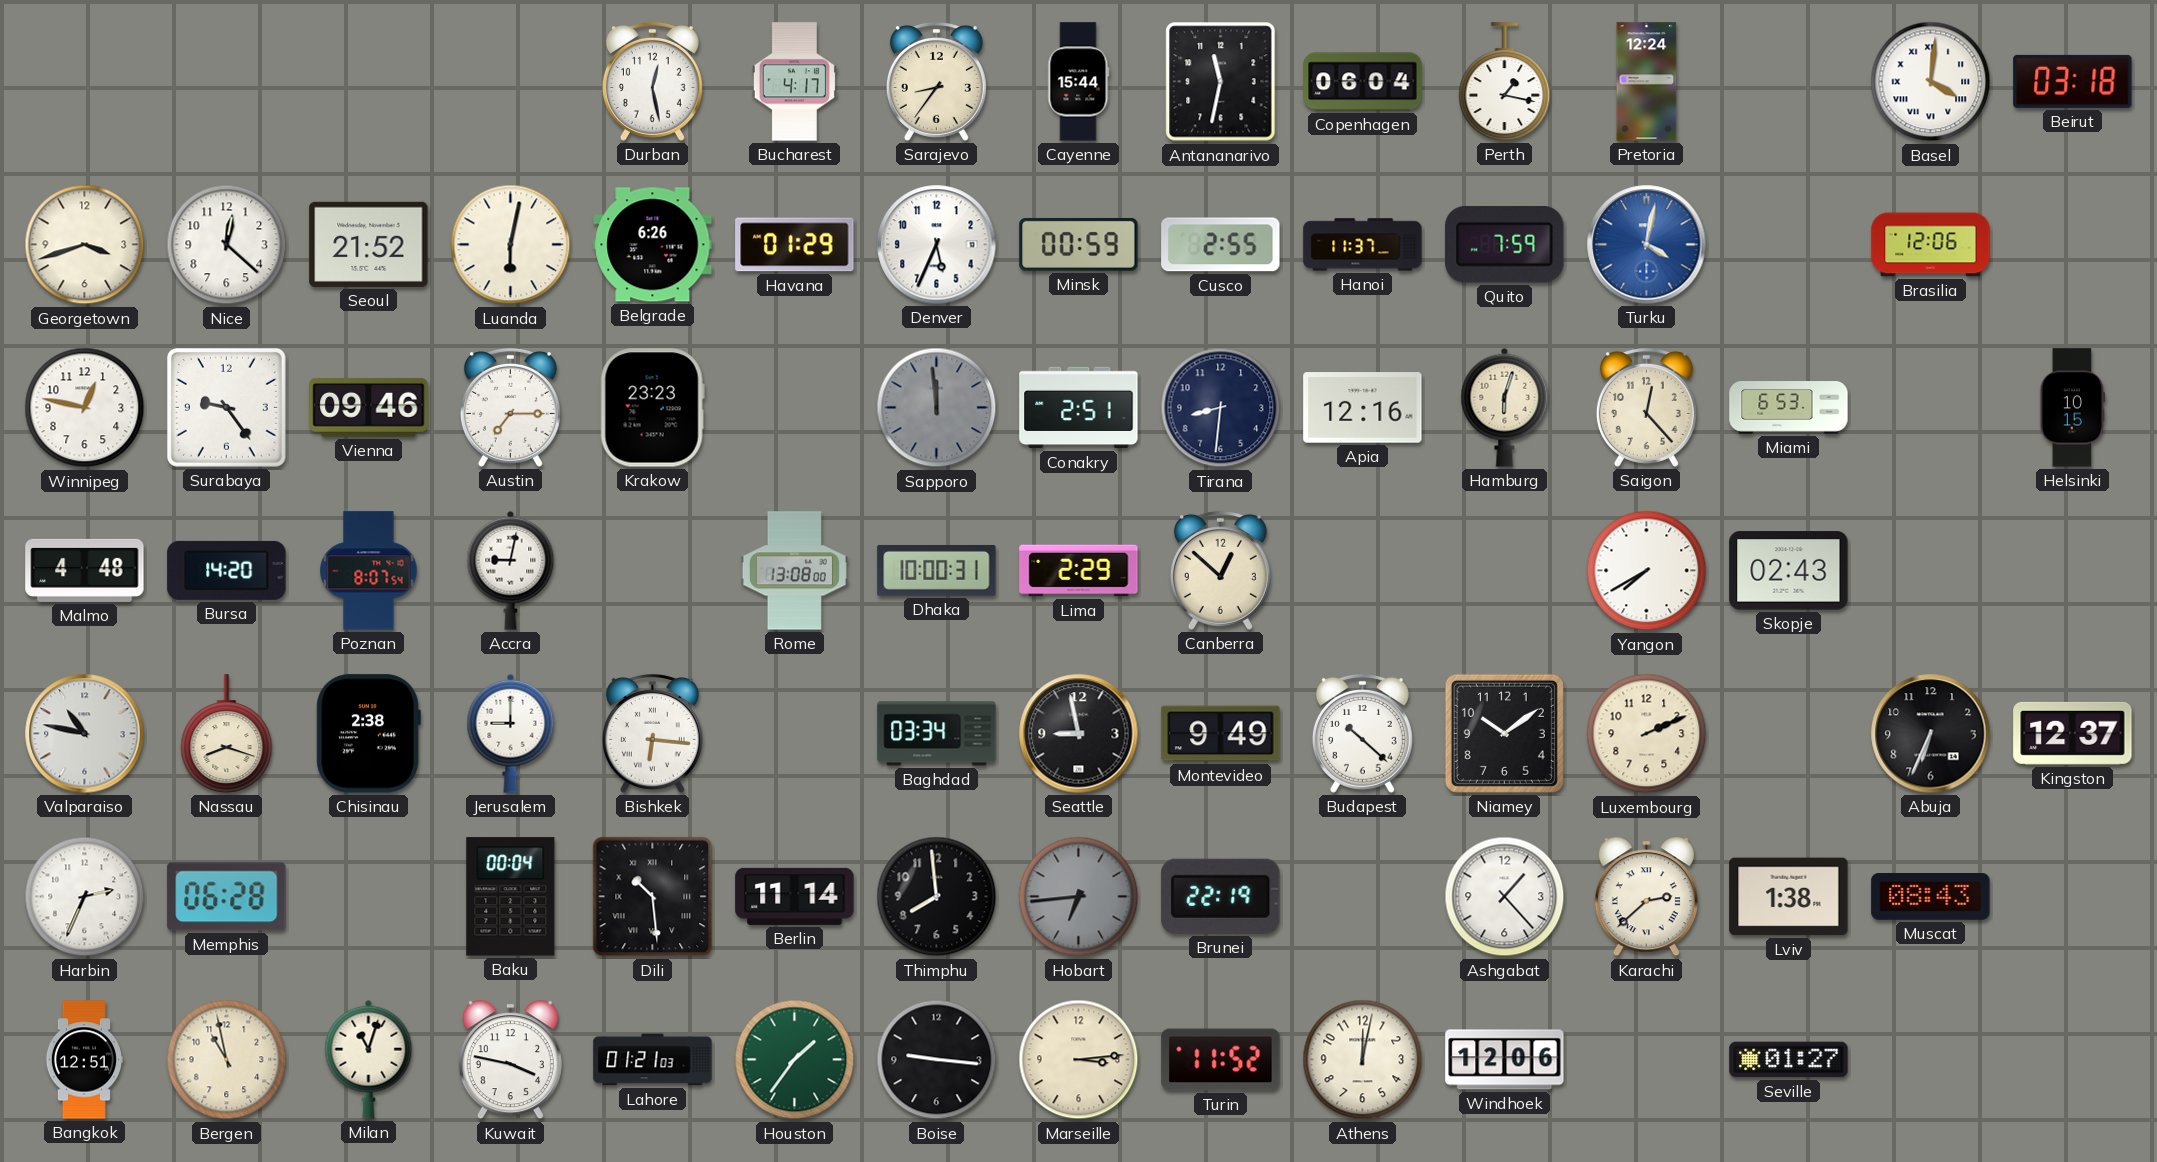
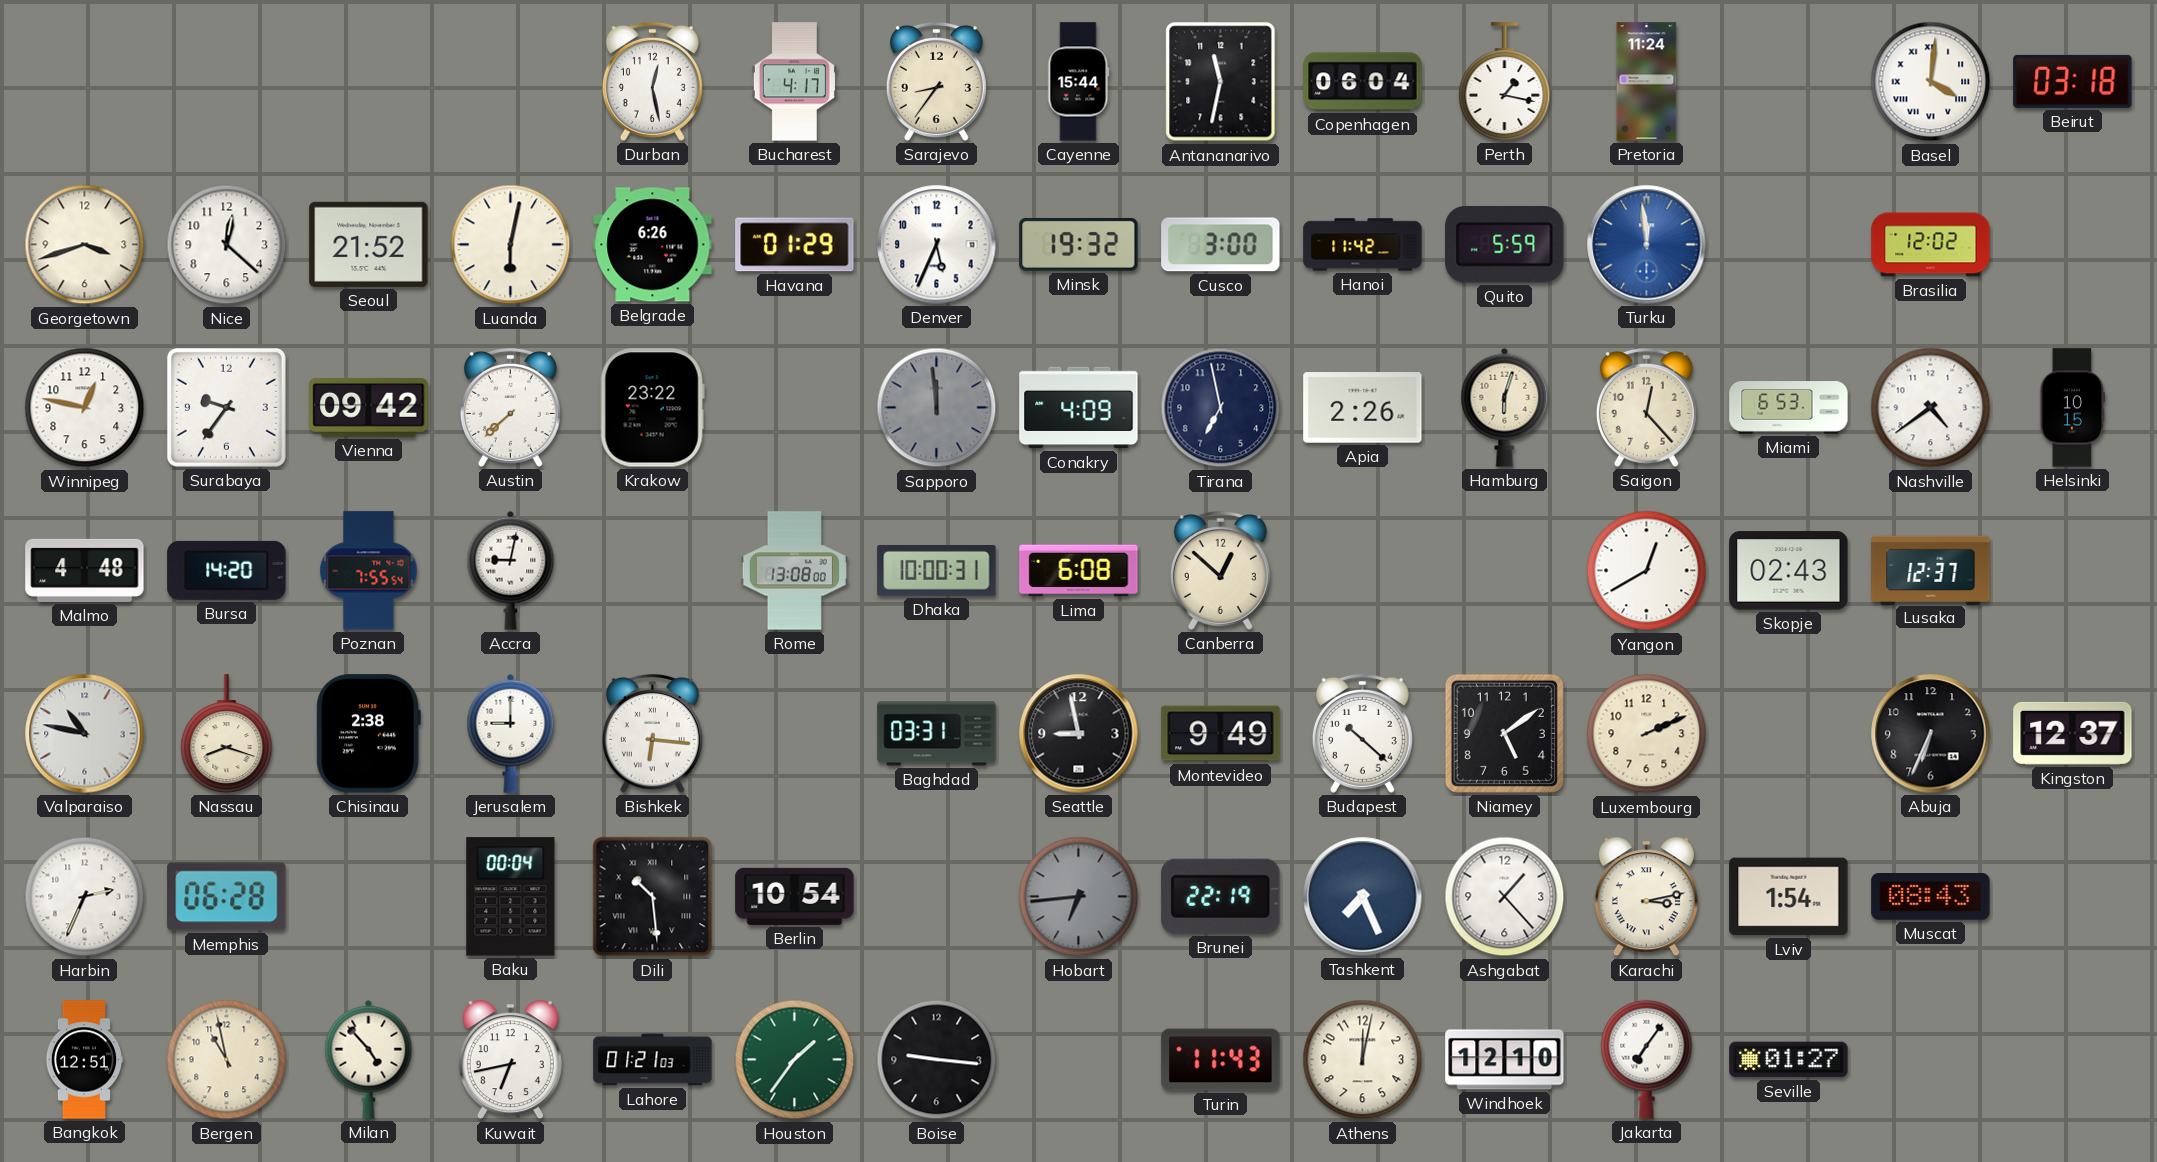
Pretoria: 12:24 -> 11:24 (1647, 82)
Minsk: 00:59 -> 19:32 (1079, 244)
Cusco: 2:55 -> 3:00 (1221, 245)
Hanoi: 11:37 -> 11:42 (1363, 245)
Quito: 7:59 -> 5:59 (1505, 245)
Turku: 4:02 -> 11:59 (1647, 245)
Brasilia: 12:06 -> 12:02 (1931, 245)
Surabaya: 9:24 -> 9:36 (226, 407)
Vienna: 09:46 -> 09:42 (369, 407)
Austin: 7:15 -> 7:38 (510, 407)
Krakow: 23:23 -> 23:22 (652, 408)
Conakry: 2:51 -> 4:09 (1079, 408)
Tirana: 8:31 -> 6:58 (1221, 408)
Apia: 12:16 -> 2:26 (1363, 408)
Nashville: none -> 4:39 (1931, 408)
Poznan: 8:07 -> 7:55 (369, 571)
Lima: 2:29 -> 6:08 (1079, 571)
Yangon: 7:40 -> 12:40 (1647, 571)
Lusaka: none -> 12:37 (1931, 570)
Baghdad: 03:34 -> 03:31 (937, 734)
Niamey: 10:09 -> 5:09 (1504, 733)
Berlin: 11:14 -> 10:54 (795, 896)
Thimphu: 7:59 -> none (937, 897)
Tashkent: none -> 7:26 (1363, 897)
Karachi: 2:38 -> 3:13 (1646, 897)
Lviv: 1:38 -> 1:54 (1789, 897)
Milan: 11:03 -> 4:53 (369, 1059)
Kuwait: 3:47 -> 6:43 (510, 1060)
Marseille: 3:14 -> none (1079, 1060)
Turin: 11:52 -> 11:43 (1221, 1060)
Windhoek: 12:06 -> 12:10 (1505, 1060)
Jakarta: none -> 7:06 (1647, 1059)
